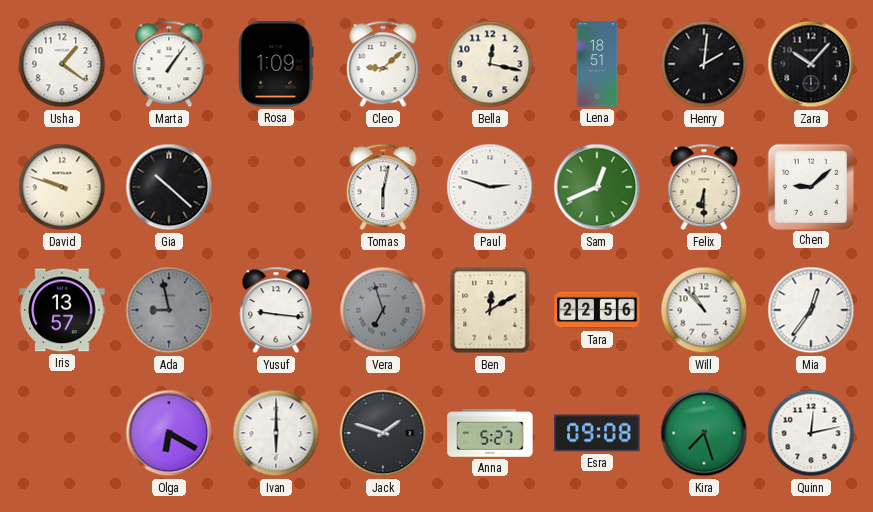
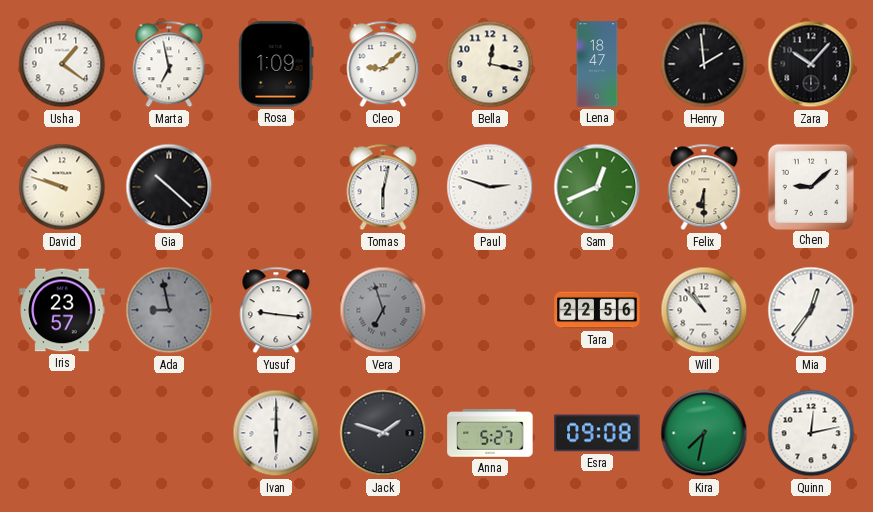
Marta: 1:06 -> 6:58 (169, 64)
Lena: 18:51 -> 18:47 (597, 64)
Henry: 2:01 -> 1:59 (704, 64)
Iris: 13:57 -> 23:57 (62, 310)
Ben: 12:10 -> none (490, 310)
Olga: 6:20 -> none (169, 433)
Kira: 7:27 -> 7:32 (704, 433)
